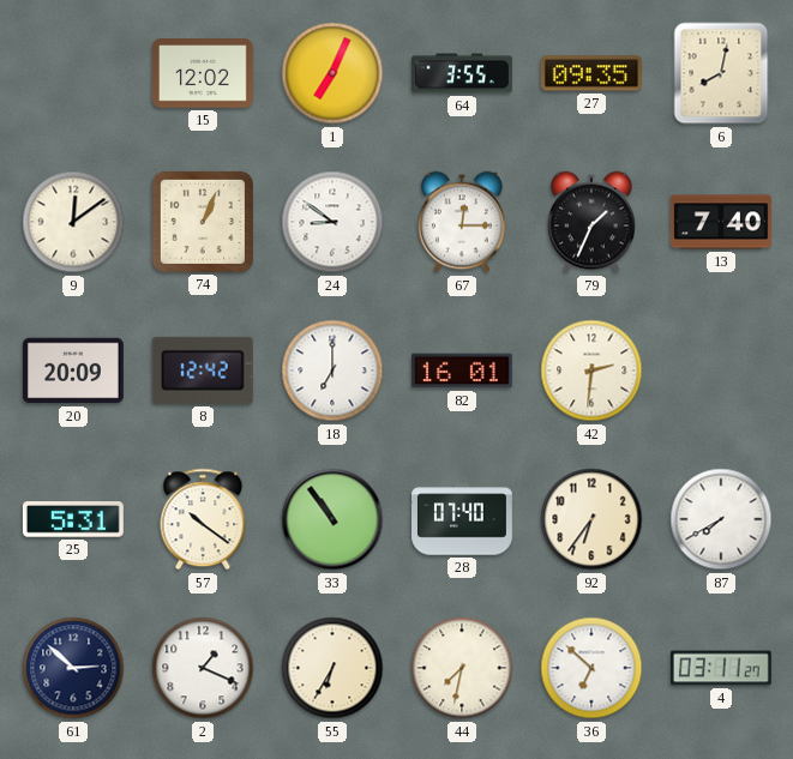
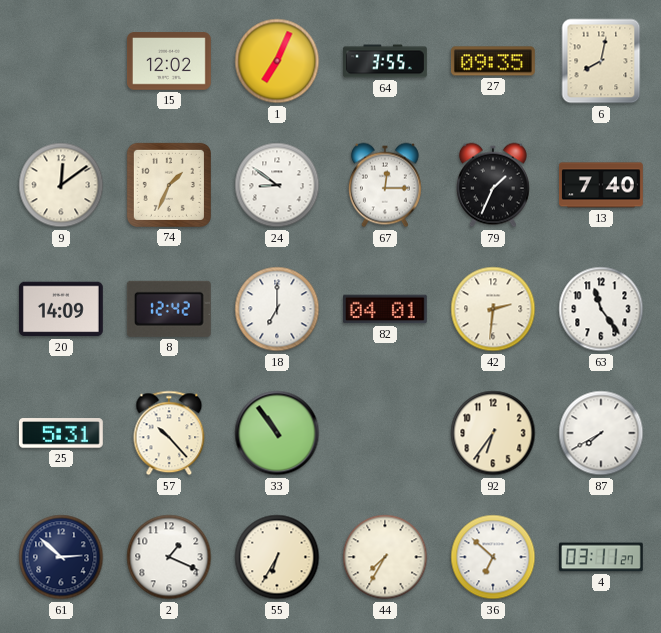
74: 1:04 -> 1:34 (169, 185)
20: 20:09 -> 14:09 (61, 309)
82: 16:01 -> 04:01 (385, 309)
63: none -> 11:24 (601, 309)
57: 10:21 -> 10:23 (169, 433)
28: 07:40 -> none (463, 519)
44: 7:32 -> 7:35 (385, 557)
